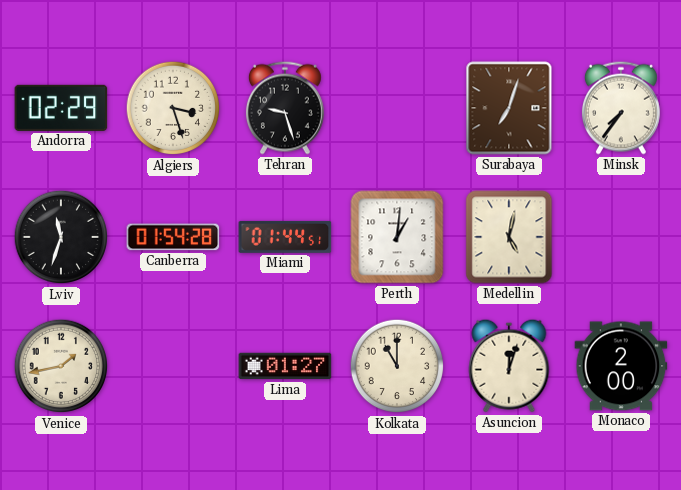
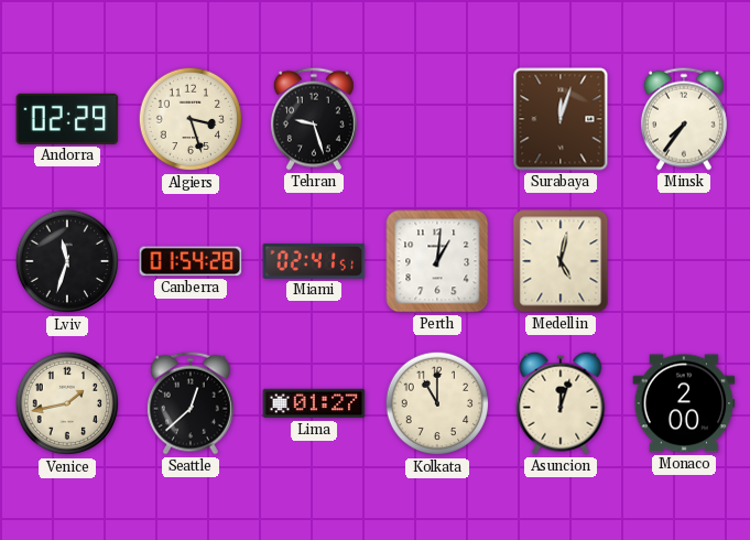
Surabaya: 7:03 -> 12:03 (561, 119)
Miami: 01:44 -> 02:41 (314, 261)
Seattle: none -> 12:38 (191, 403)
